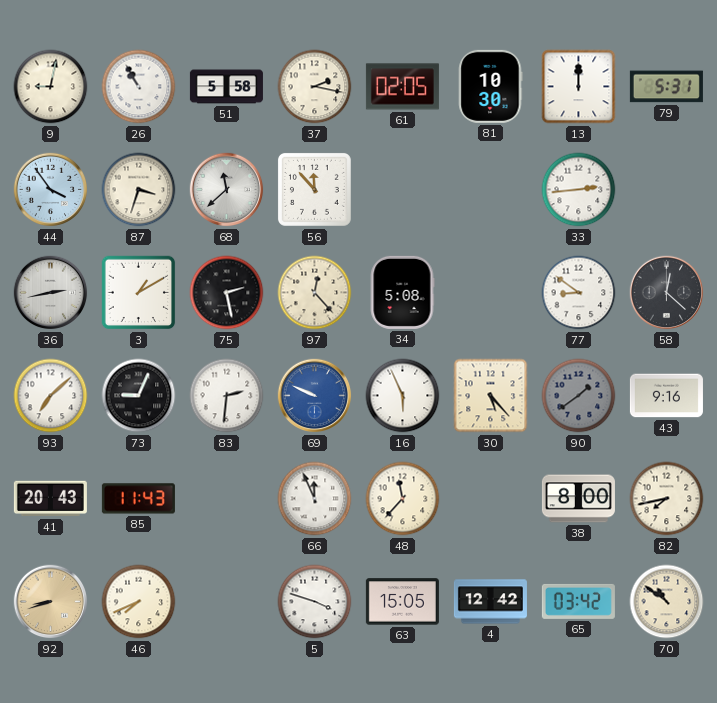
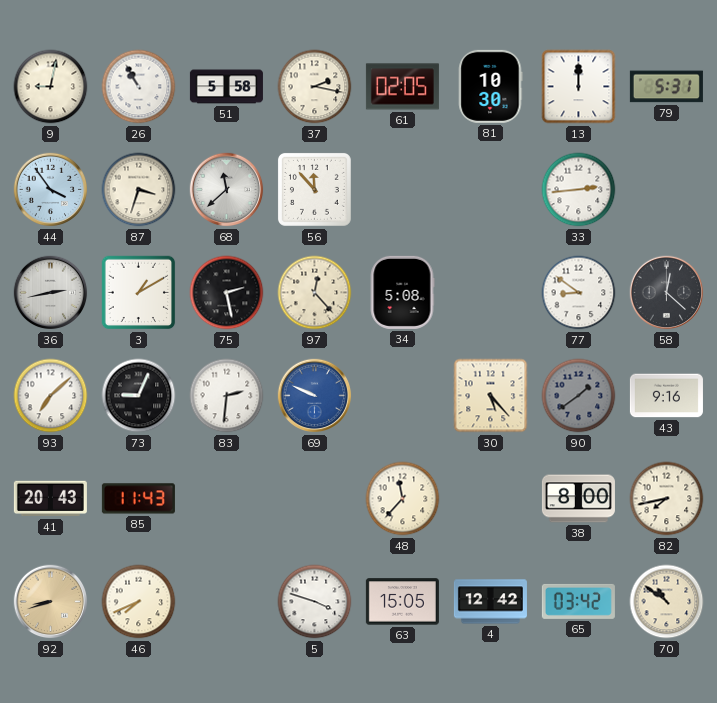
16: 5:56 -> none (403, 396)
66: 11:56 -> none (315, 499)
